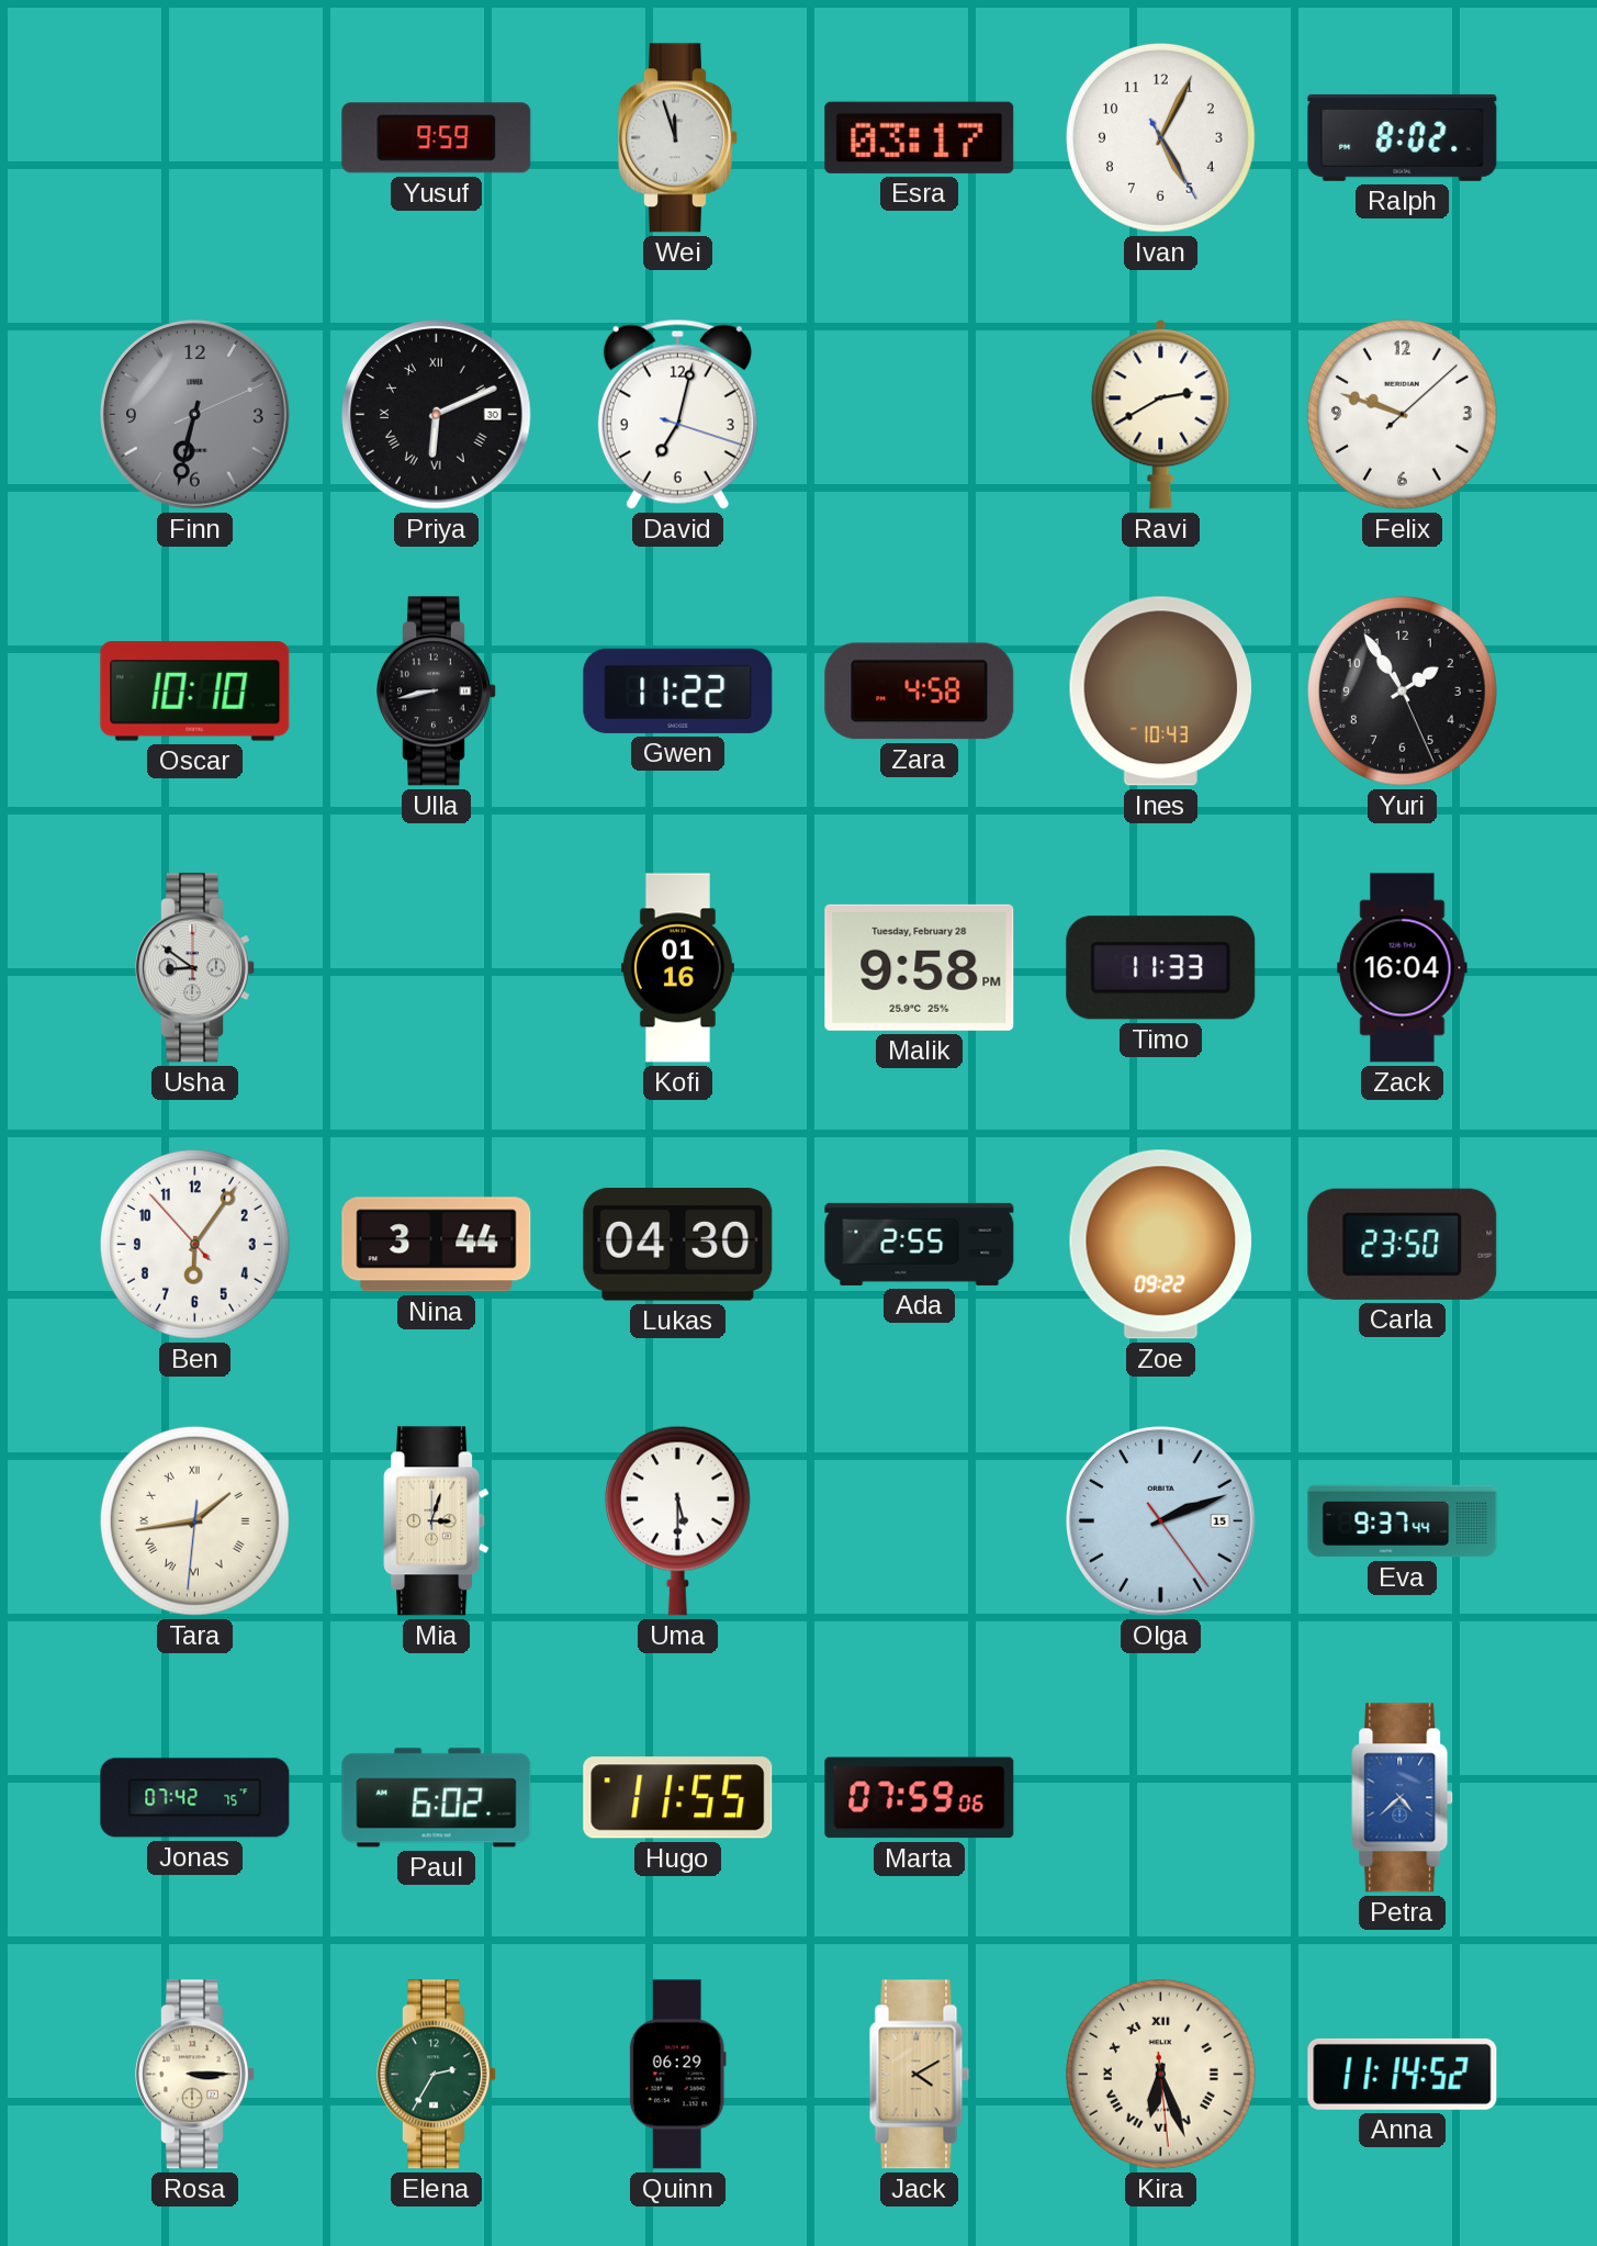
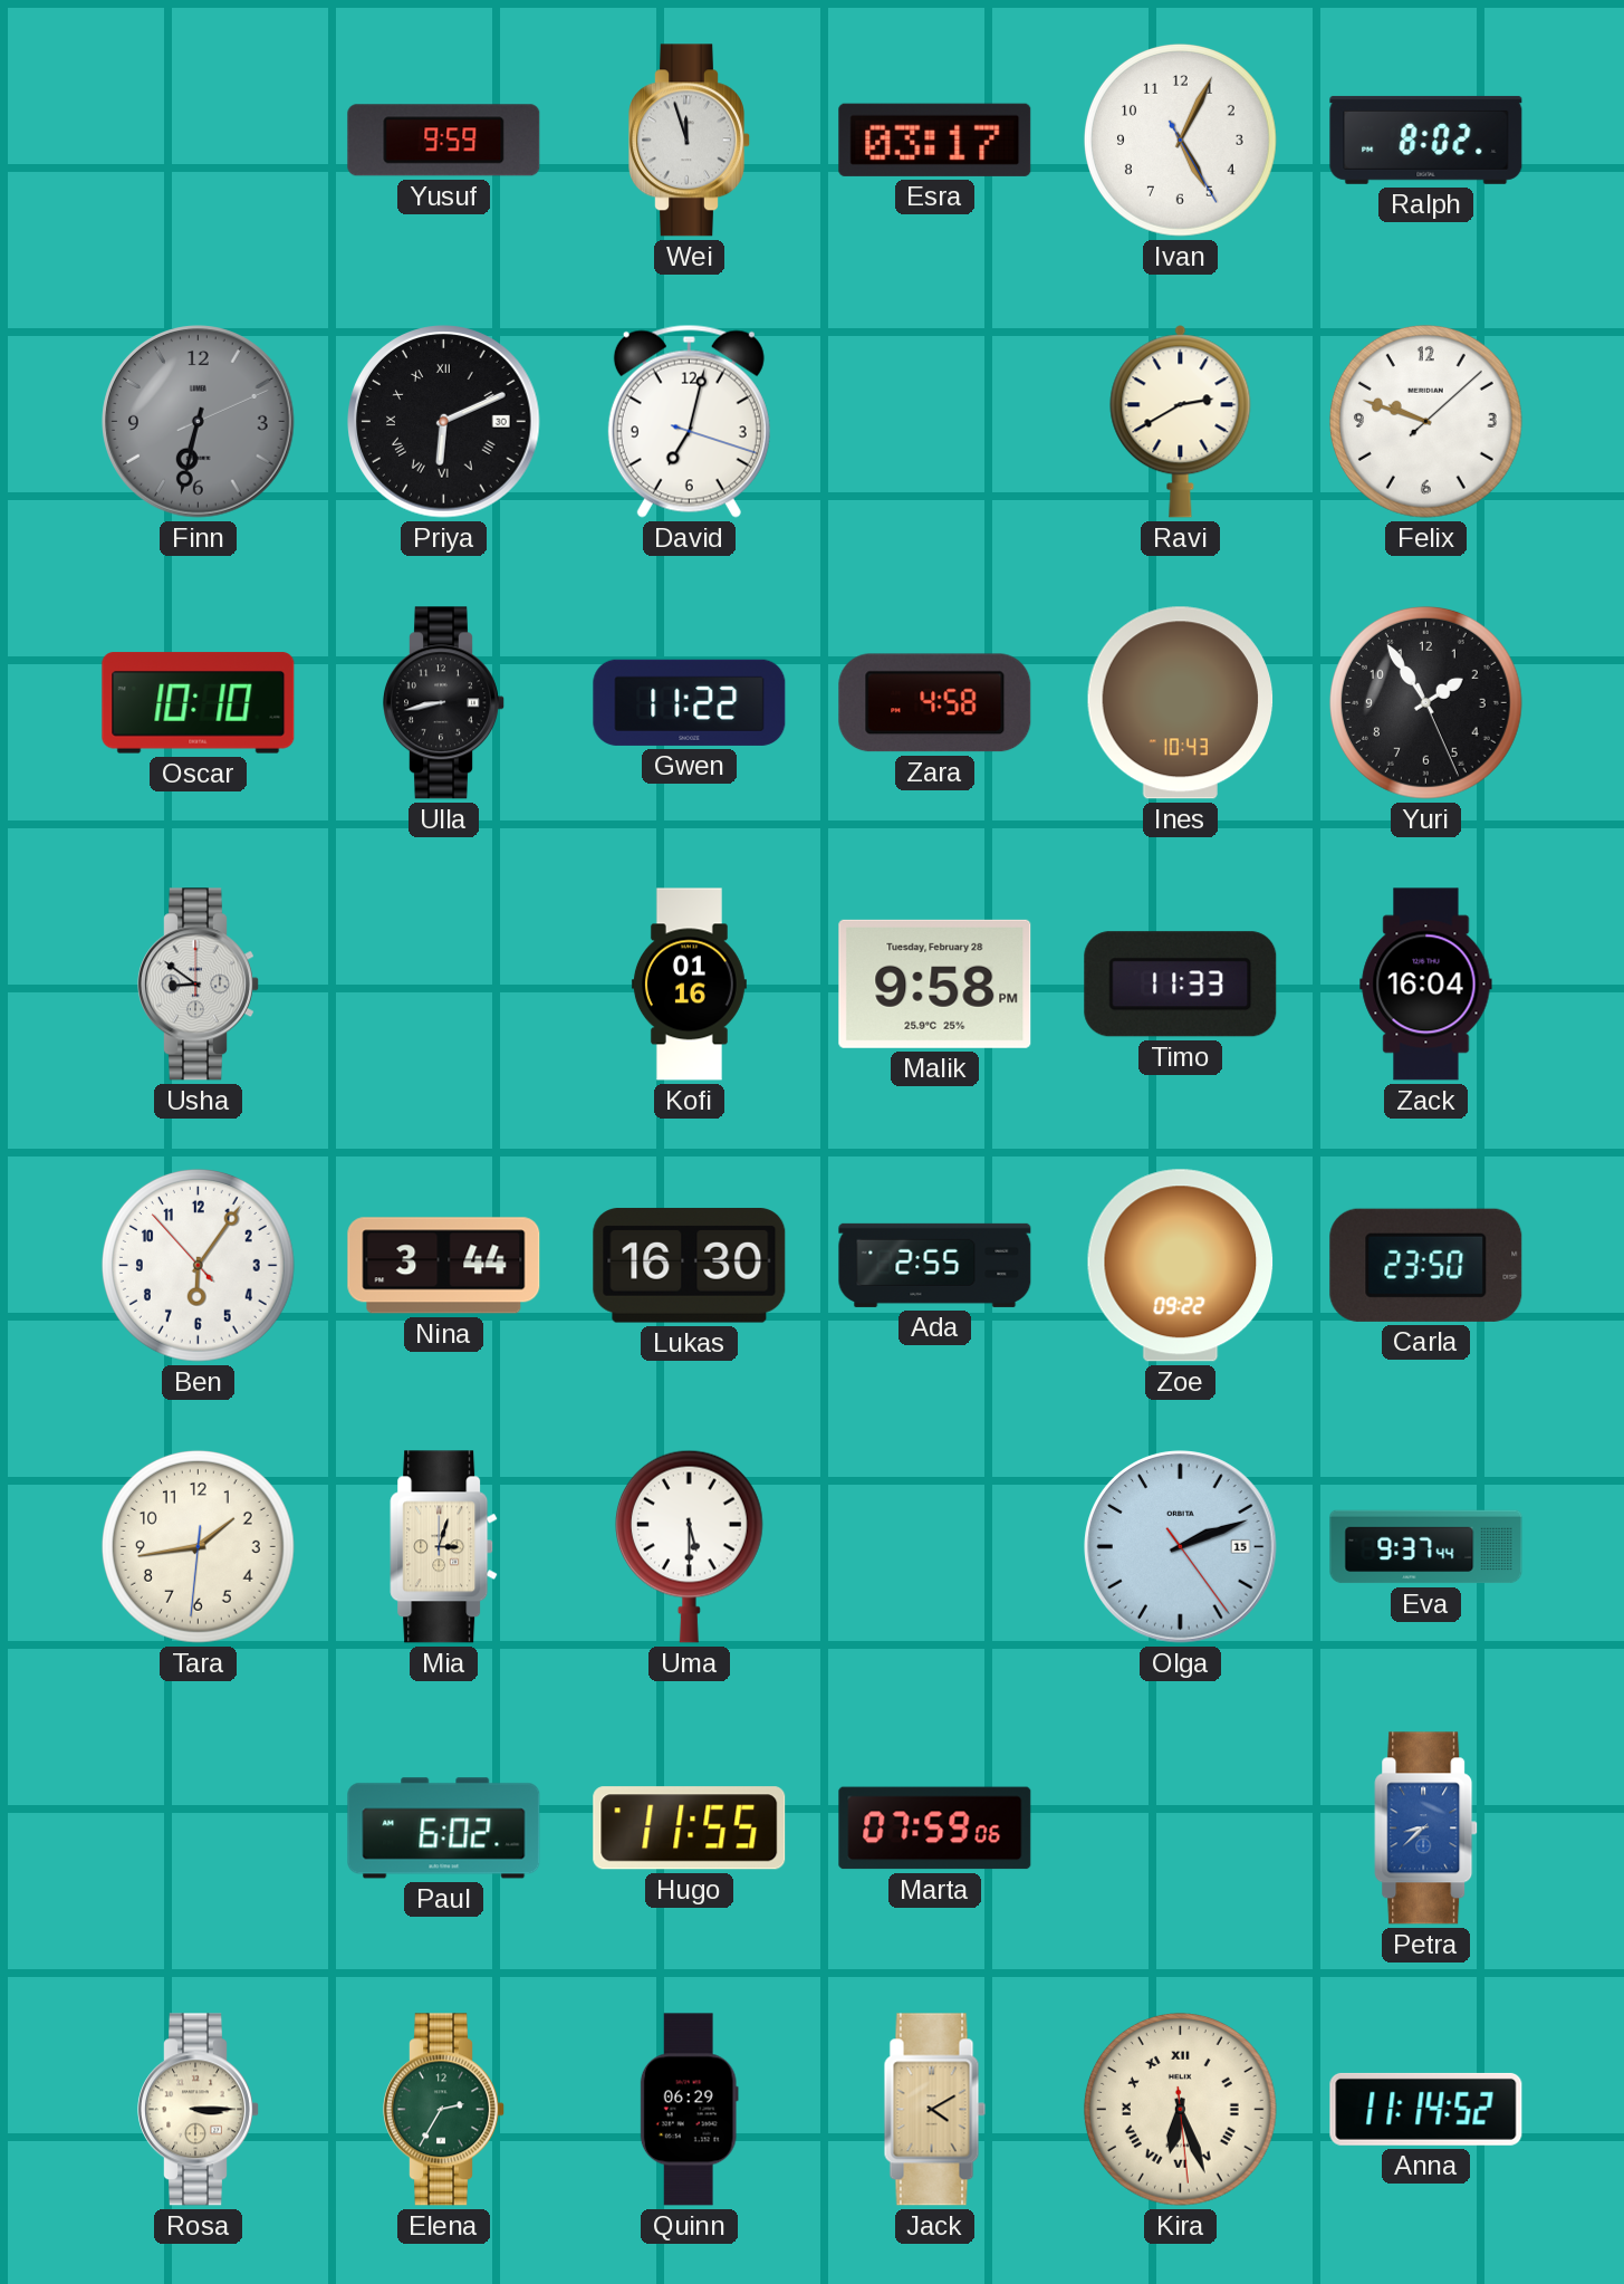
Lukas: 04:30 -> 16:30 (690, 1266)
Tara numerals: Roman -> Arabic (198, 1546)
Jonas: 07:42 -> none (195, 1798)
Petra: 4:38 -> 8:38 (1426, 1829)
